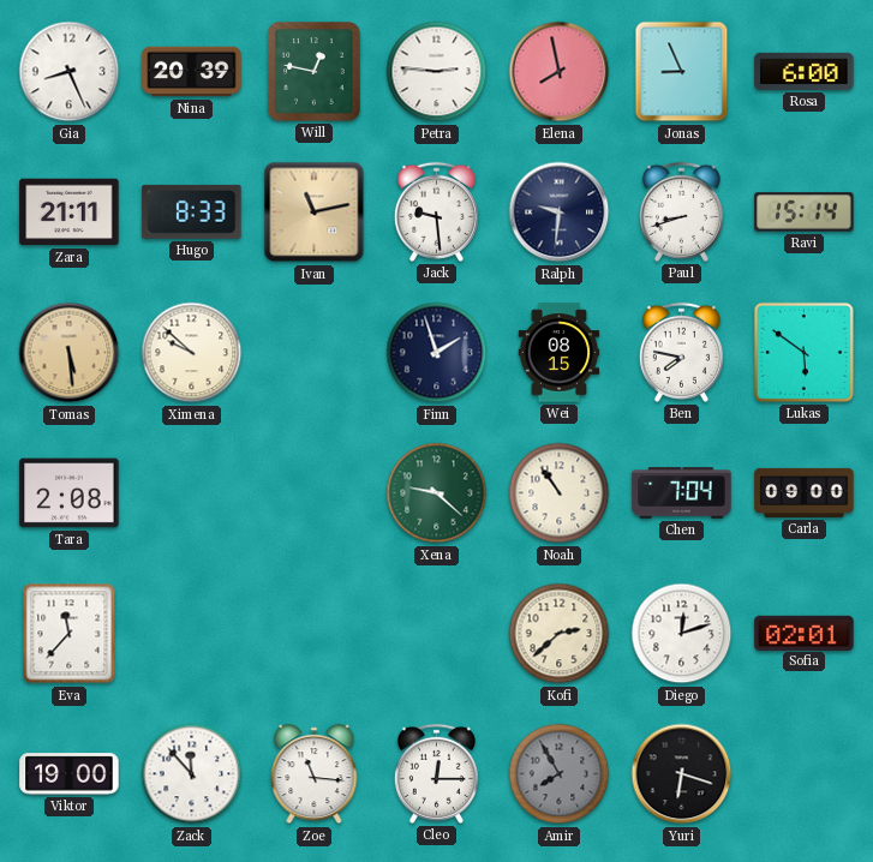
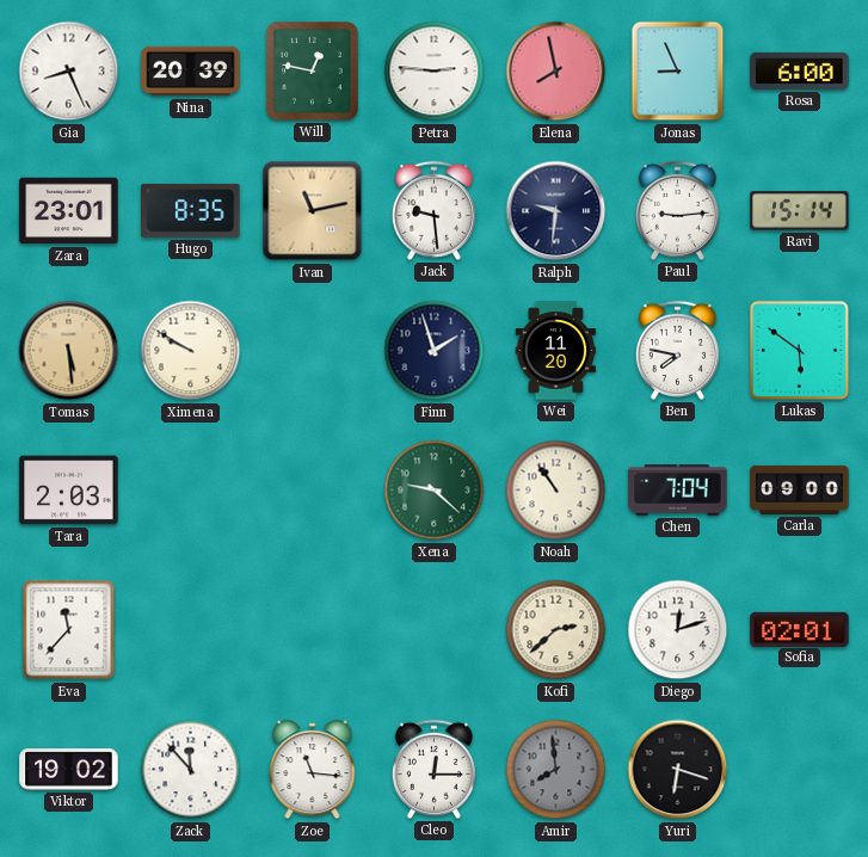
Zara: 21:11 -> 23:01 (69, 211)
Hugo: 8:33 -> 8:35 (191, 210)
Paul: 8:42 -> 9:14 (677, 210)
Ximena: 9:52 -> 9:50 (191, 351)
Wei: 08:15 -> 11:20 (556, 351)
Tara: 2:08 -> 2:03 (69, 491)
Viktor: 19:00 -> 19:02 (69, 770)
Amir: 7:55 -> 7:59 (556, 770)
